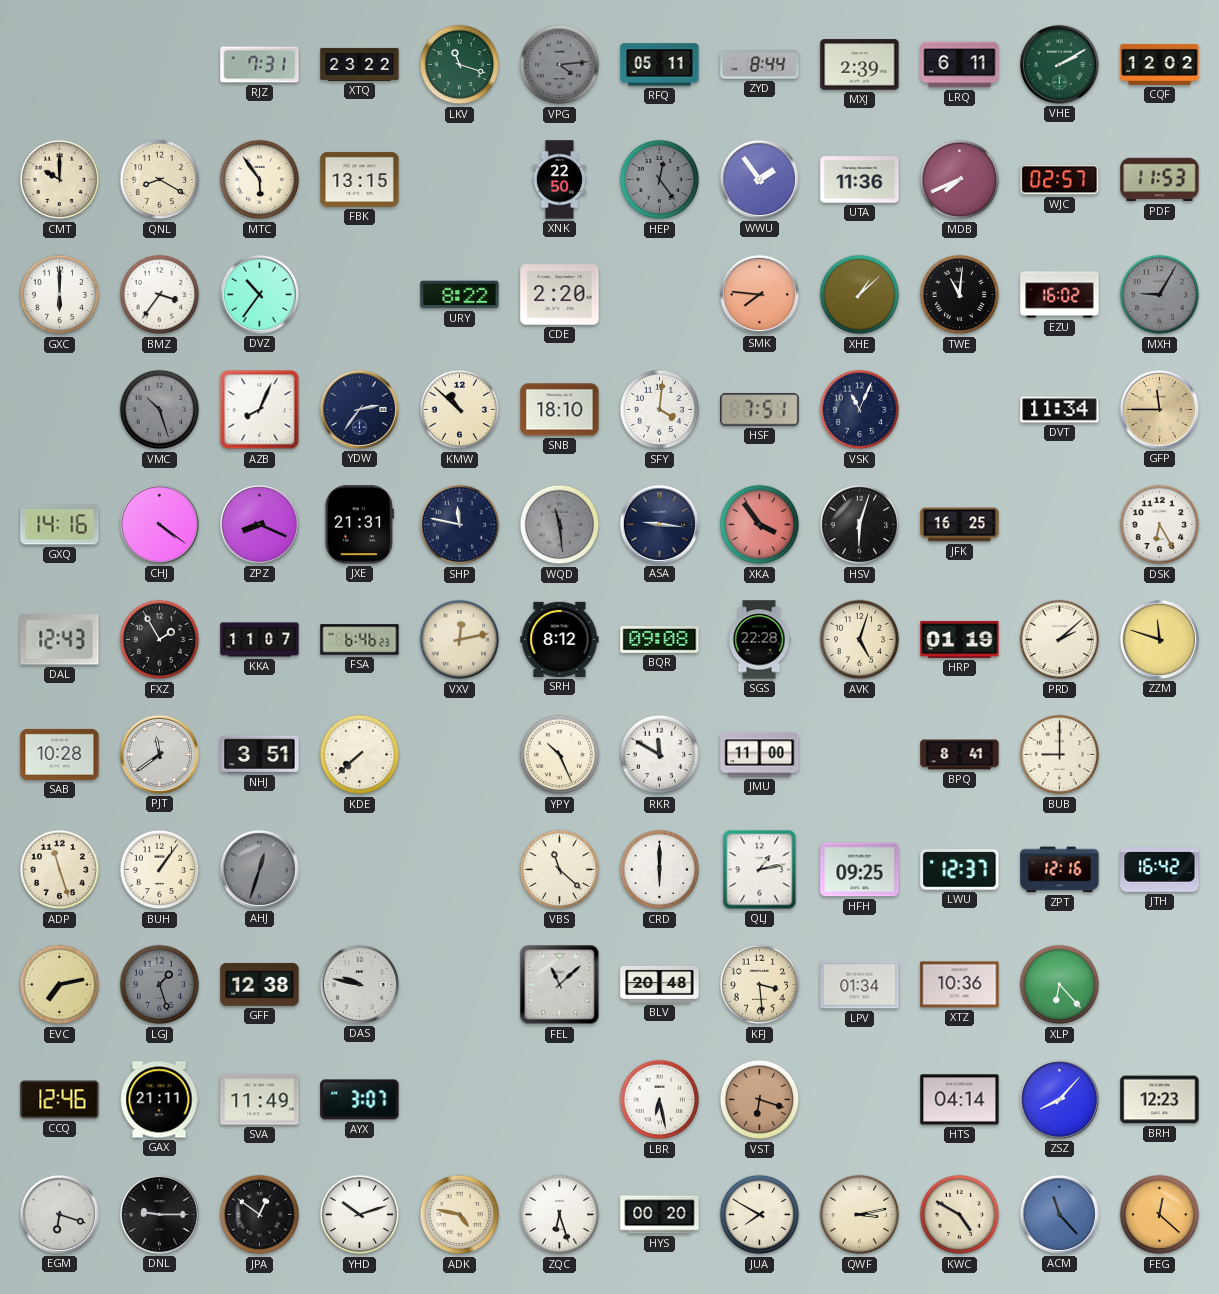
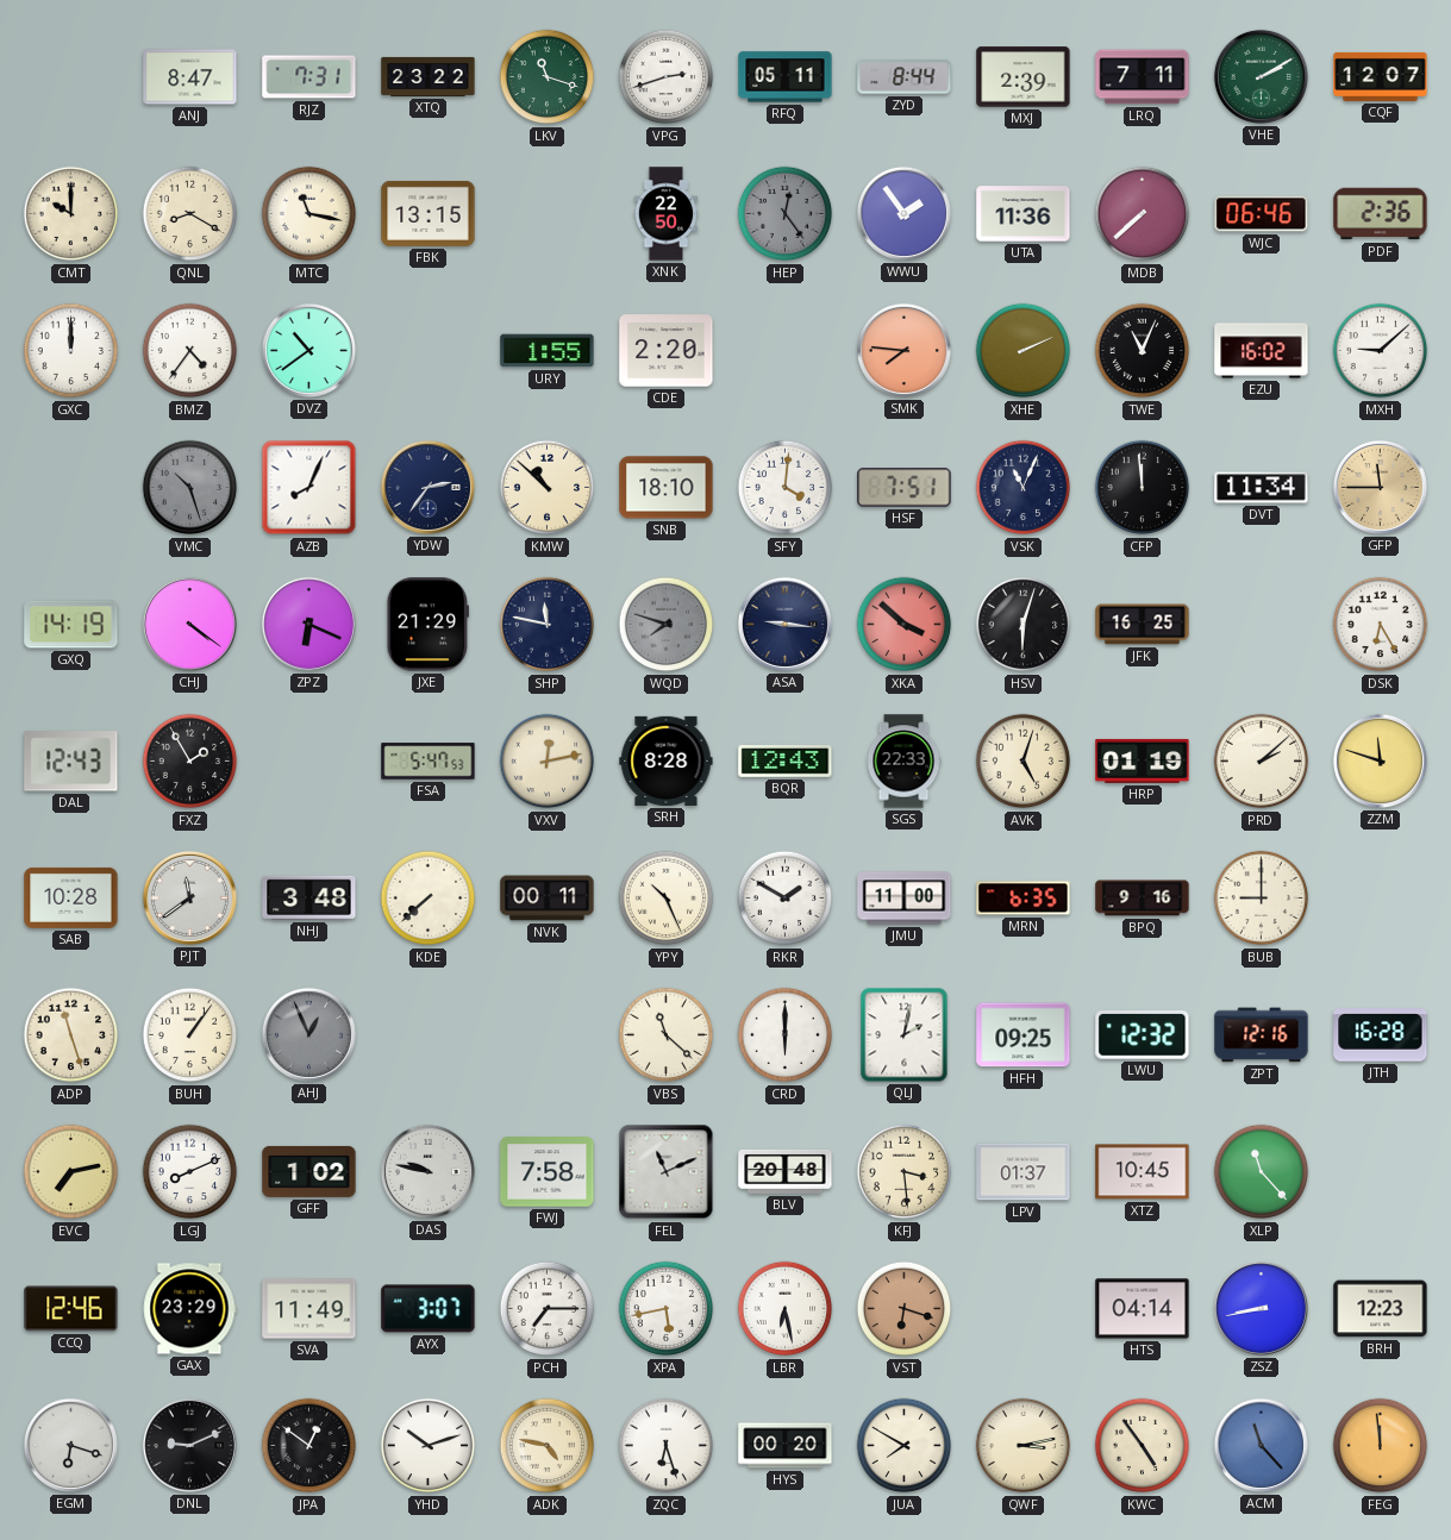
ANJ: none -> 8:47 (190, 77)
VPG: 4:14 -> 2:42 (667, 77)
VPG dial: grey -> white (667, 77)
LRQ: 6:11 -> 7:11 (1143, 77)
CQF: 12:02 -> 12:07 (1381, 76)
MTC: 5:54 -> 11:17 (309, 214)
MDB: 7:41 -> 7:38 (1143, 214)
WJC: 02:57 -> 06:46 (1262, 214)
PDF: 11:53 -> 2:36 (1381, 214)
GXC: 6:00 -> 12:00 (71, 351)
BMZ: 3:36 -> 4:36 (190, 351)
DVZ: 10:36 -> 10:39 (308, 350)
URY: 8:22 -> 1:55 (548, 351)
XHE: 1:08 -> 2:11 (1024, 351)
TWE: 11:01 -> 11:04 (1143, 351)
MXH: 9:05 -> 9:08 (1381, 351)
MXH dial: grey -> white (1381, 351)
CFP: none -> 11:59 (1143, 488)
GXQ: 14:16 -> 14:19 (71, 625)
ZPZ: 8:19 -> 6:19 (308, 624)
JXE: 21:31 -> 21:29 (427, 625)
WQD: 11:29 -> 7:48 (667, 625)
XKA: 3:54 -> 3:52 (905, 625)
KKA: 11:07 -> none (260, 640)
FSA: 6:46 -> 5:47 (429, 762)
SRH: 8:12 -> 8:28 (667, 760)
BQR: 09:08 -> 12:43 (786, 762)
SGS: 22:28 -> 22:33 (903, 762)
NHJ: 3:51 -> 3:48 (309, 897)
NVK: none -> 00:11 (548, 899)
RKR: 11:50 -> 1:50 (786, 899)
MRN: none -> 6:35 (1024, 899)
BPQ: 8:41 -> 9:16 (1143, 899)
AHJ: 12:33 -> 12:56 (308, 1034)
QLJ: 1:13 -> 2:02 (905, 1035)
LWU: 12:37 -> 12:32 (1143, 1035)
JTH: 16:42 -> 16:28 (1381, 1035)
LGJ: 1:27 -> 8:11 (190, 1172)
LGJ dial: grey -> white (190, 1172)
GFF: 12:38 -> 1:02 (309, 1171)
FWJ: none -> 7:58 (548, 1172)
FEL: 11:08 -> 11:11 (667, 1172)
LPV: 01:34 -> 01:37 (1024, 1172)
XTZ: 10:36 -> 10:45 (1143, 1172)
XLP: 6:23 -> 11:23 (1262, 1172)
GAX: 21:11 -> 23:29 (189, 1309)
PCH: none -> 7:15 (548, 1309)
XPA: none -> 5:43 (667, 1309)
ZSZ: 8:07 -> 8:43 (1261, 1308)
DNL: 9:15 -> 9:11 (189, 1445)
KWC: 4:50 -> 4:54 (1143, 1446)
FEG: 12:22 -> 11:59 (1381, 1446)
